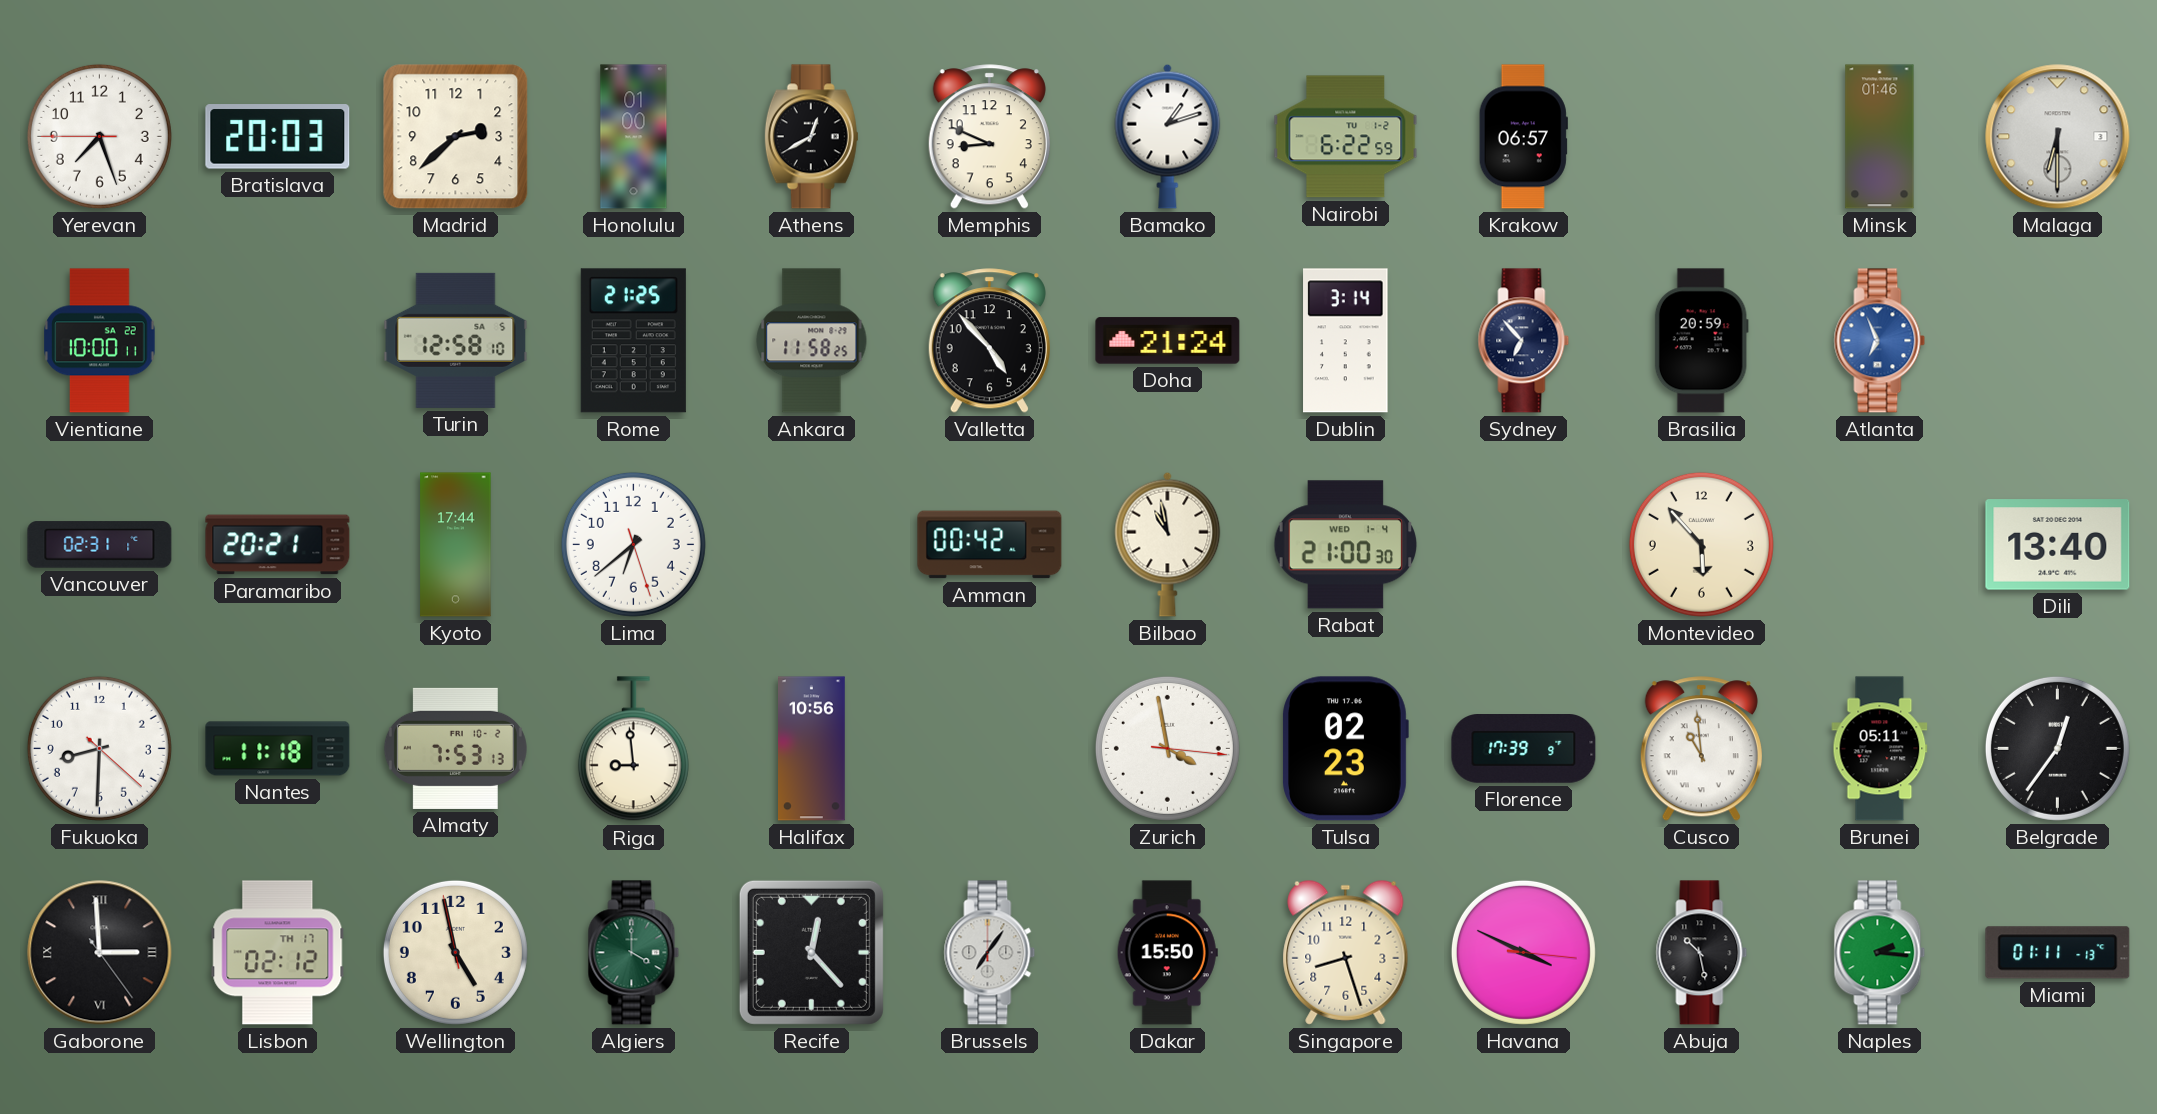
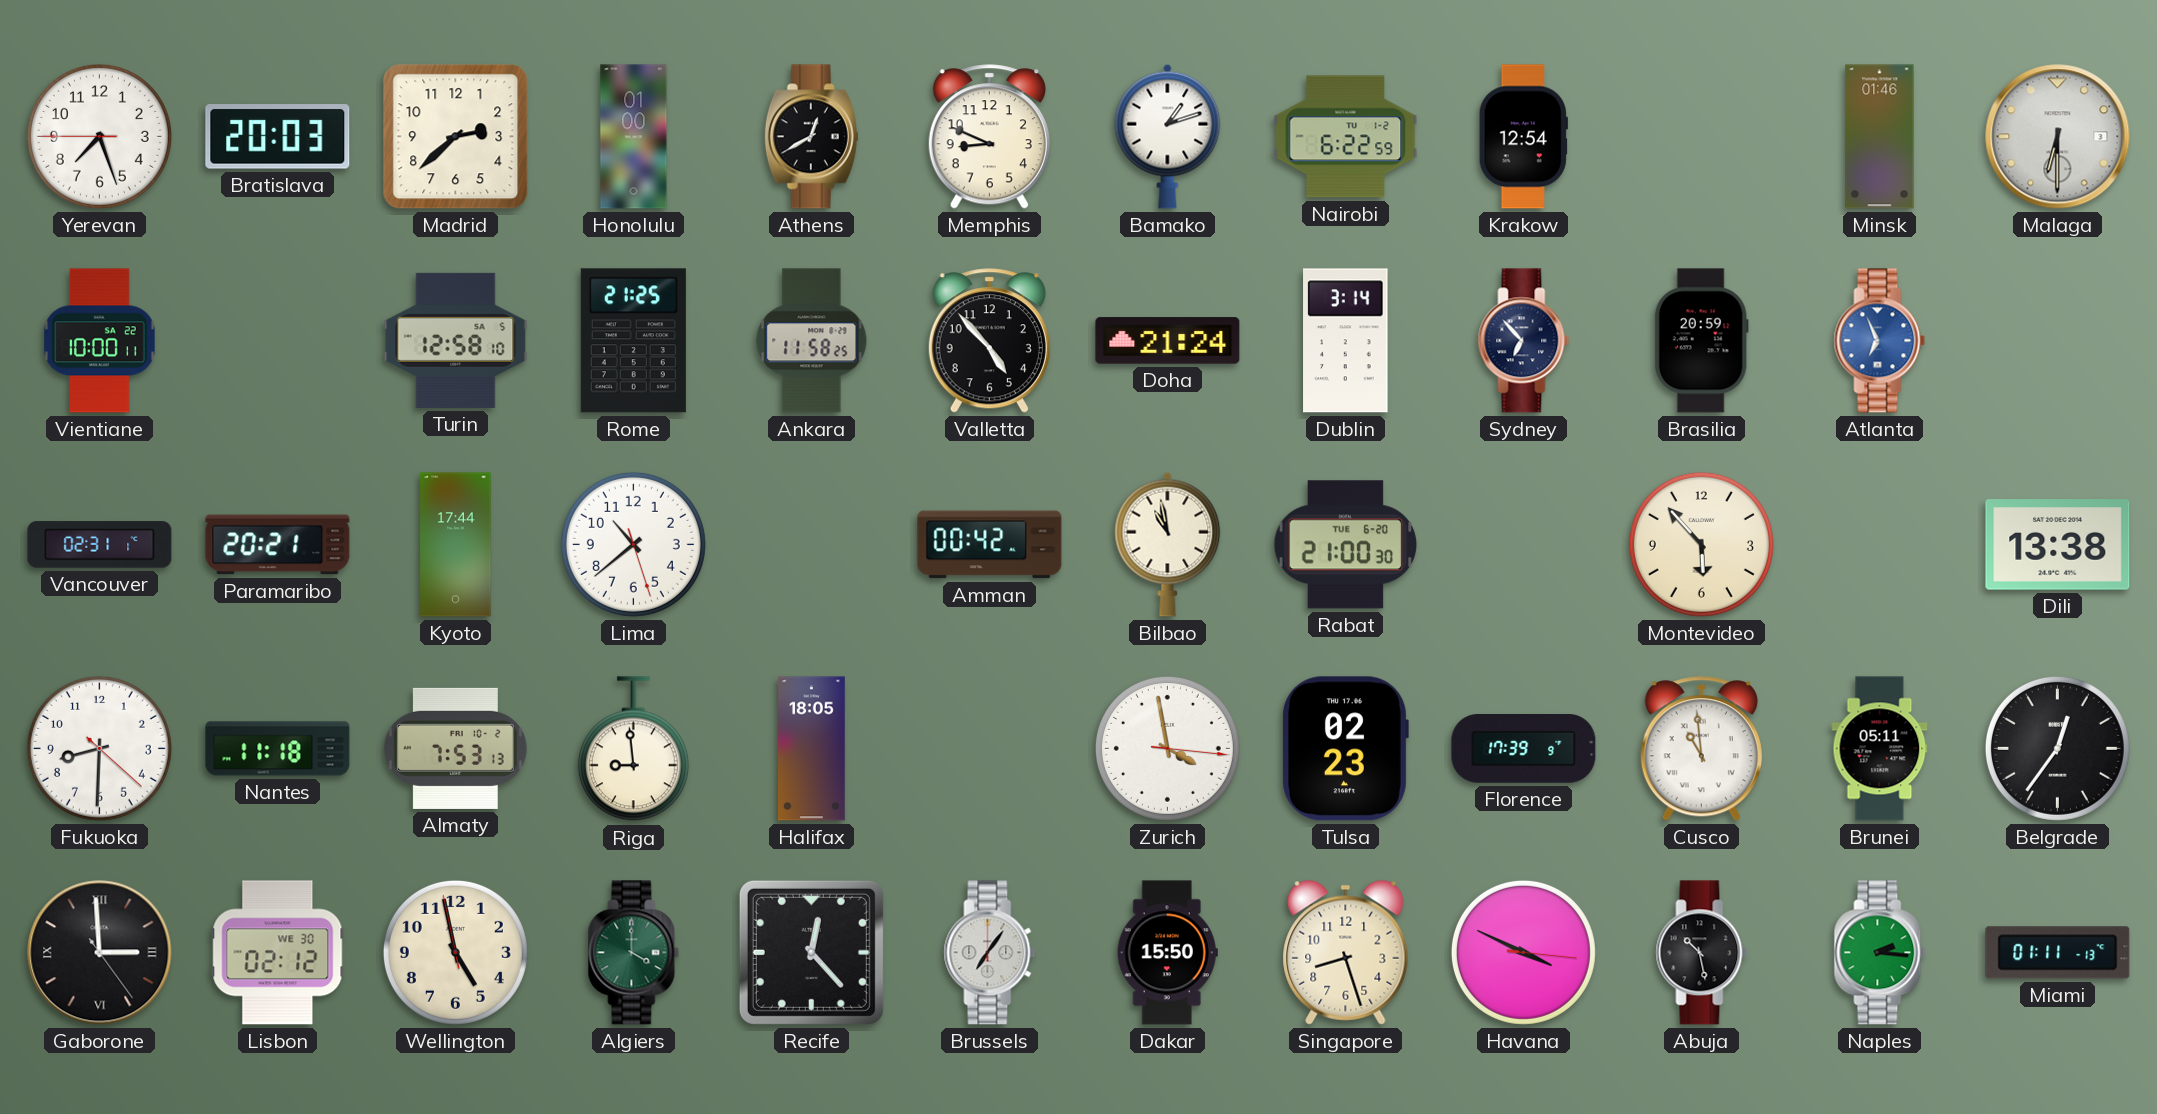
Krakow: 06:57 -> 12:54 (1523, 137)
Lima: 6:38 -> 10:38 (633, 544)
Rabat date: WED 1-4 -> TUE 6-20 (1346, 545)
Dili: 13:40 -> 13:38 (2058, 545)
Halifax: 10:56 -> 18:05 (812, 749)
Lisbon date: TH 17 -> WE 30 (278, 953)
